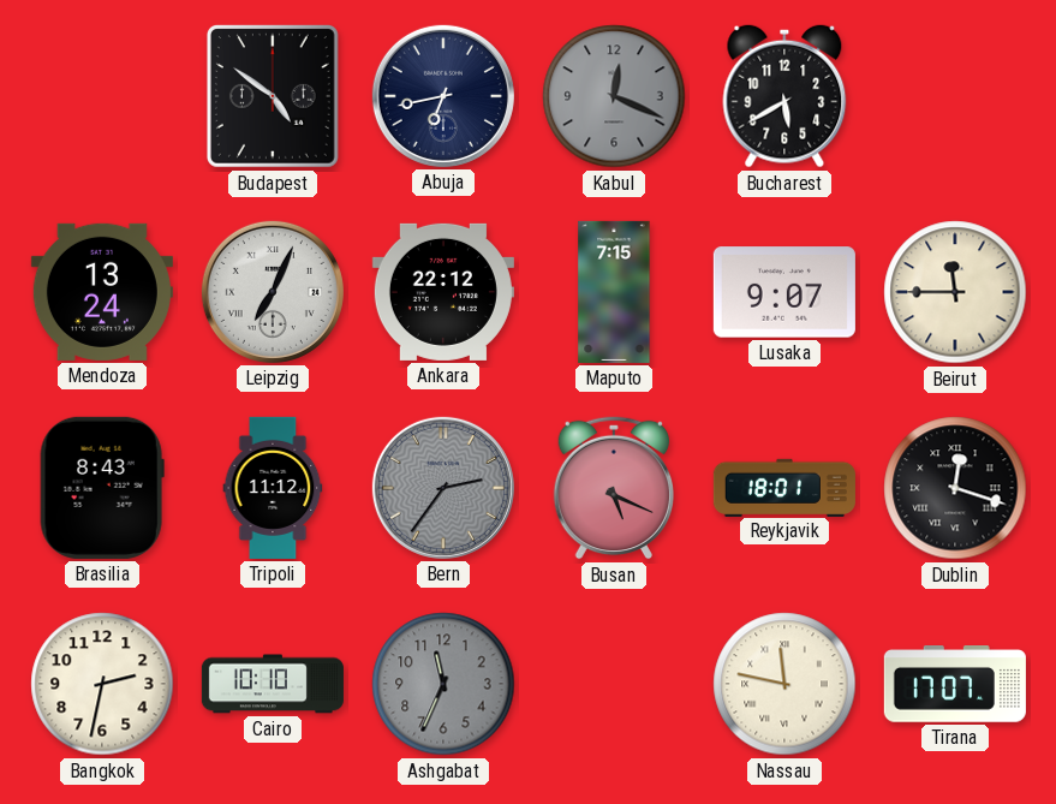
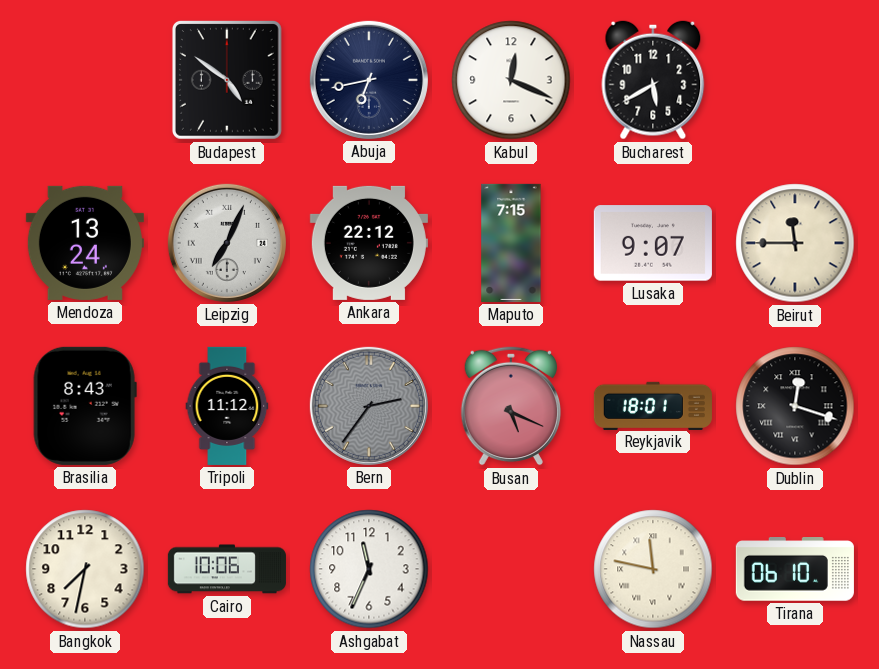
Kabul dial: grey -> white (511, 80)
Bangkok: 2:32 -> 7:32 (85, 569)
Cairo: 10:10 -> 10:06 (227, 569)
Ashgabat dial: grey -> white (369, 569)
Tirana: 17:07 -> 06:10 (795, 569)
